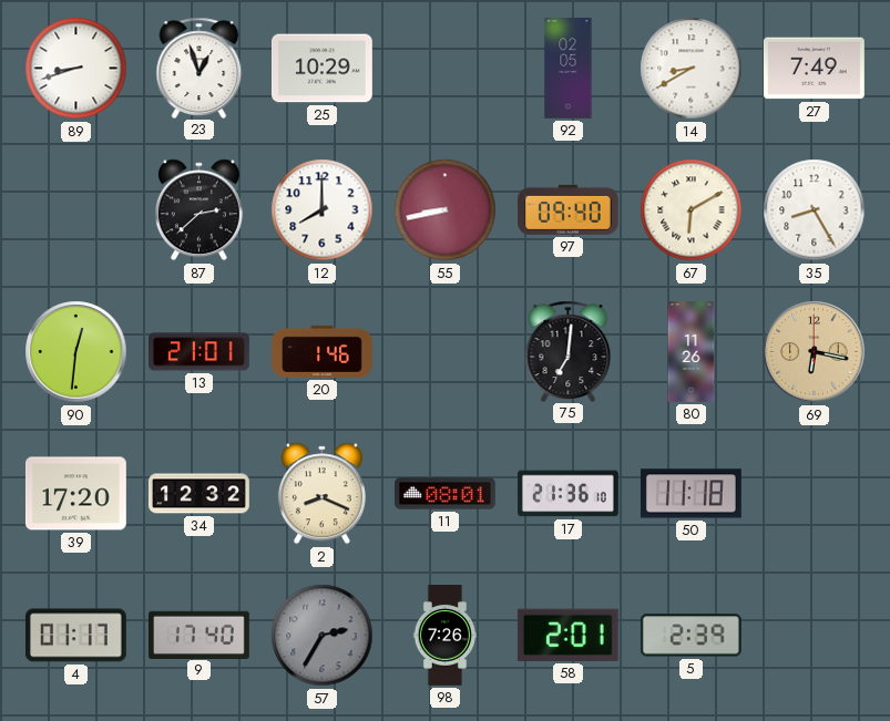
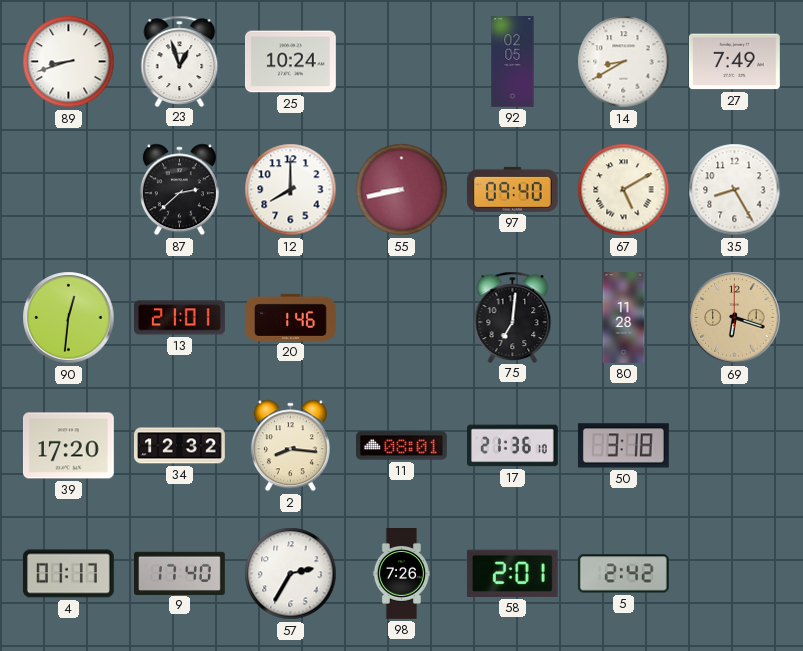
25: 10:29 -> 10:24 (291, 62)
67: 6:10 -> 5:10 (624, 190)
80: 11:26 -> 11:28 (624, 318)
69: 6:17 -> 6:18 (735, 318)
2: 8:19 -> 8:16 (290, 446)
50: 11:18 -> 3:18 (623, 446)
57 dial: grey -> white (291, 574)
5: 2:39 -> 2:42 (623, 574)
